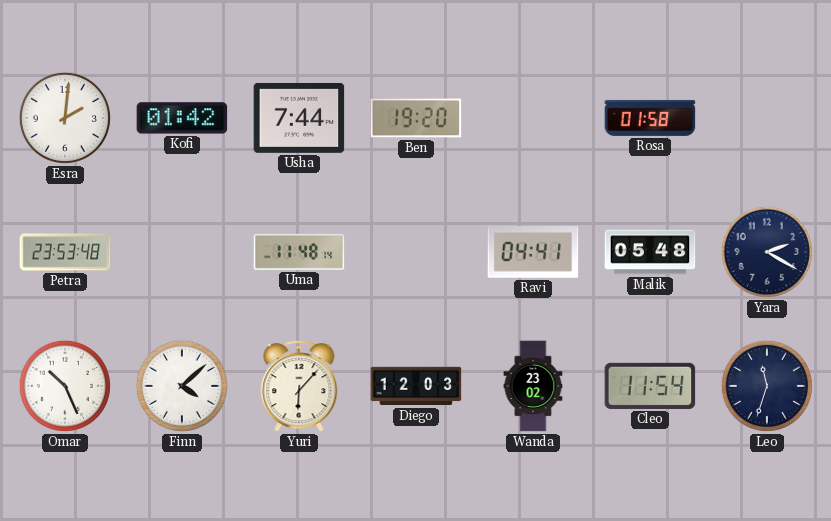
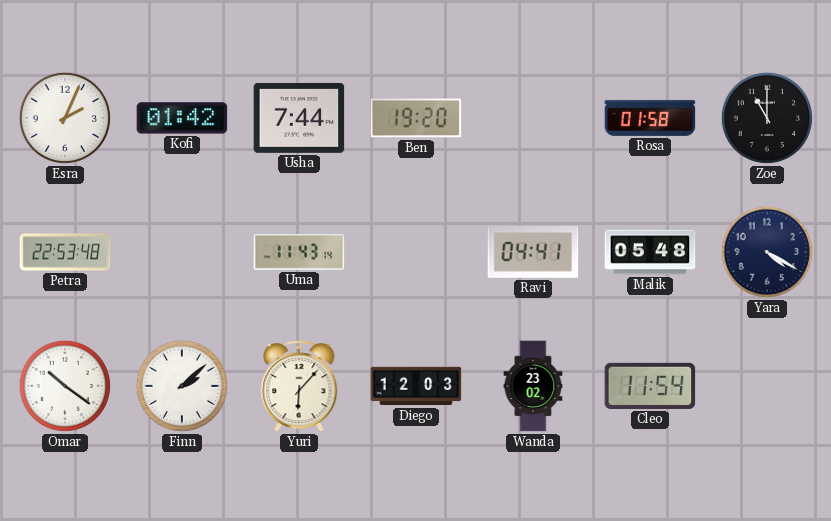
Esra: 2:01 -> 2:04 (65, 118)
Zoe: none -> 11:00 (767, 118)
Petra: 23:53 -> 22:53 (65, 252)
Uma: 11:48 -> 11:43 (299, 252)
Yara: 2:20 -> 4:20 (767, 252)
Omar: 10:26 -> 10:21 (65, 386)
Finn: 4:08 -> 2:08 (182, 386)
Leo: 11:33 -> none (767, 386)
